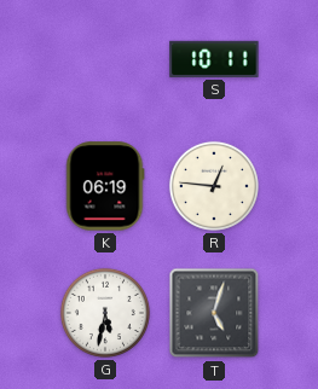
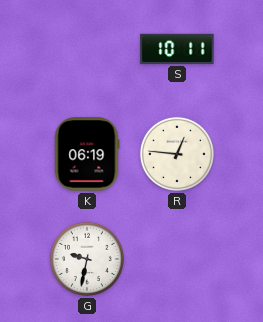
G: 5:32 -> 9:32 (87, 259)
T: 5:03 -> none (214, 313)
